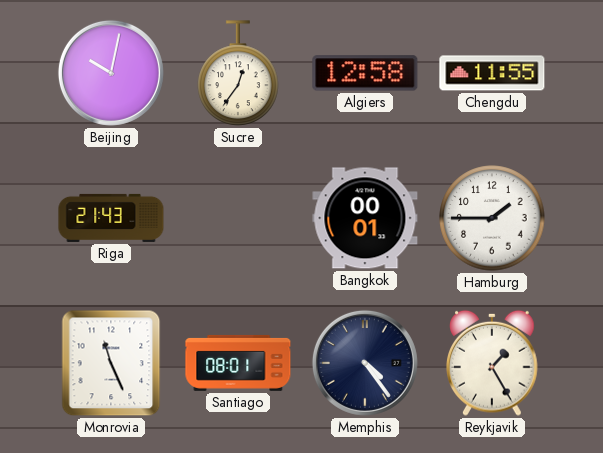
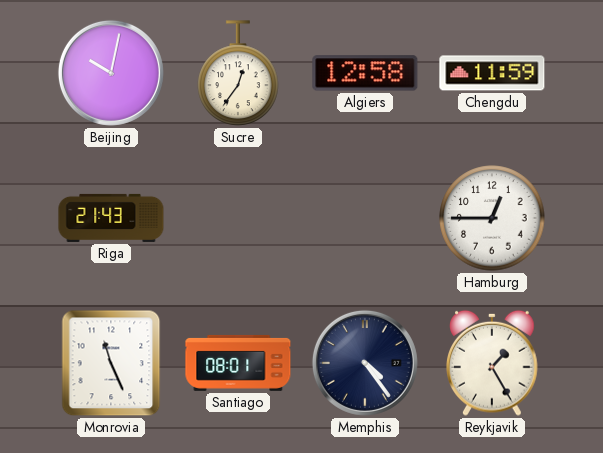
Chengdu: 11:55 -> 11:59 (492, 73)
Bangkok: 00:01 -> none (365, 218)
Hamburg: 1:45 -> 12:45 (492, 218)
